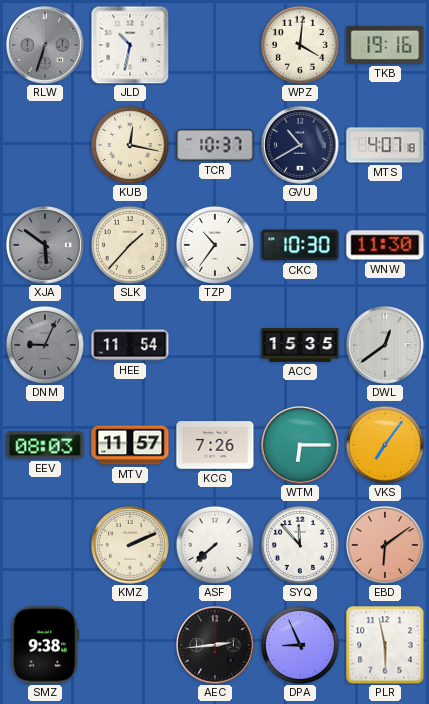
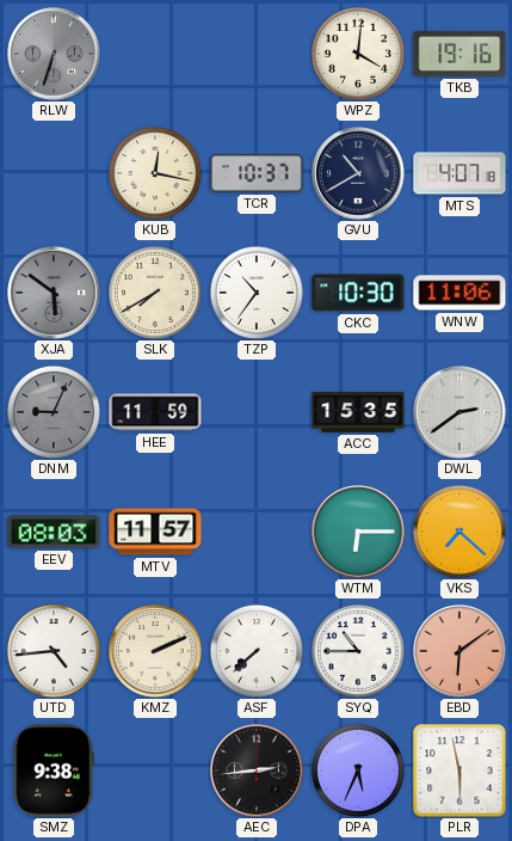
JLD: 10:32 -> none (130, 45)
SLK: 1:37 -> 7:40 (155, 293)
WNW: 11:30 -> 11:06 (459, 293)
HEE: 11:54 -> 11:59 (155, 412)
DWL: 12:39 -> 2:39 (459, 412)
KCG: 7:26 -> none (215, 445)
VKS: 7:06 -> 7:22 (459, 532)
UTD: none -> 4:44 (54, 651)
SYQ: 11:53 -> 10:45 (358, 651)
DPA: 8:56 -> 5:34 (358, 771)
